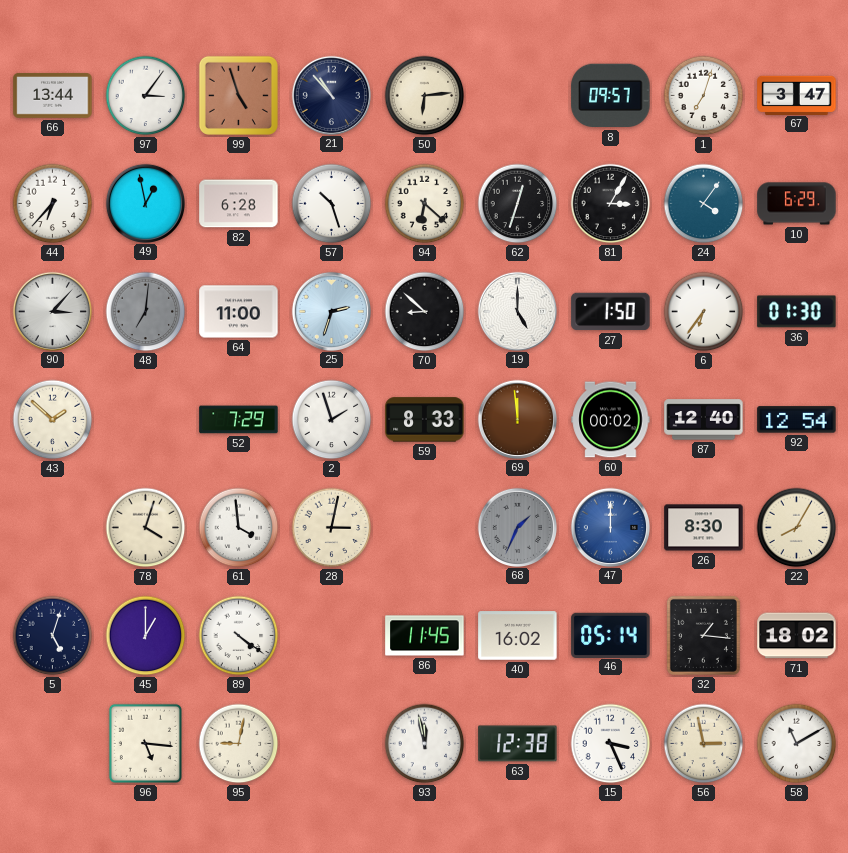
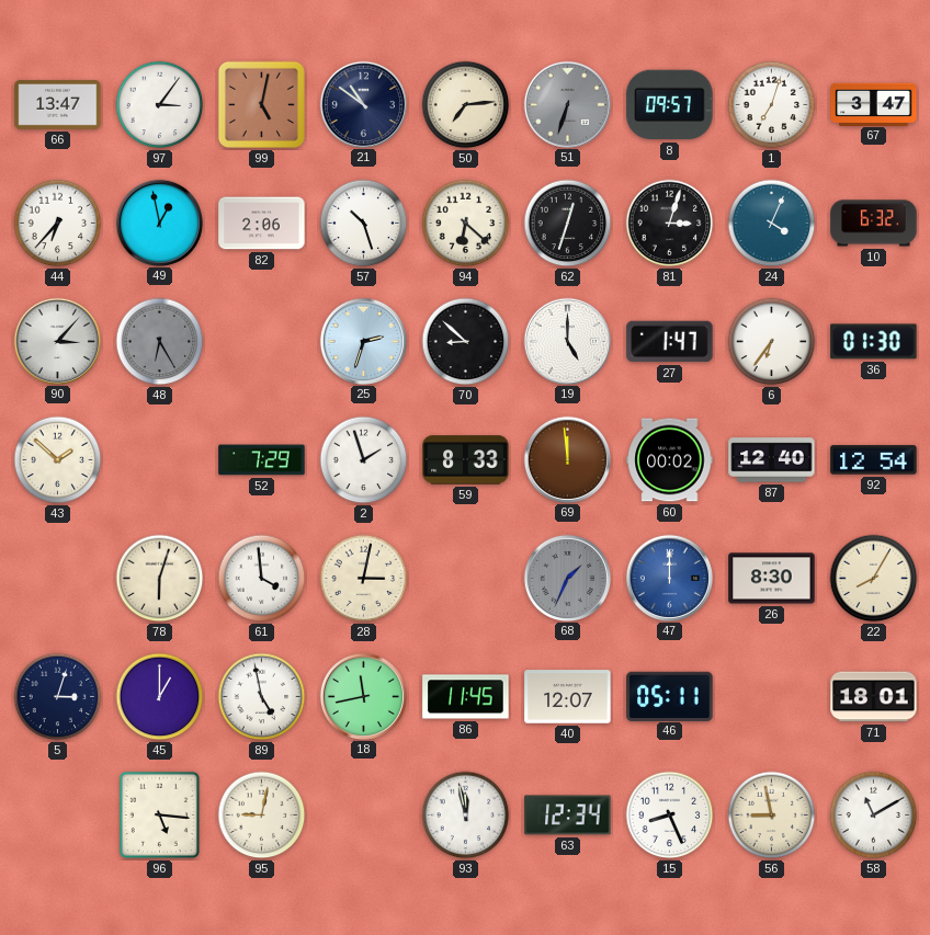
66: 13:44 -> 13:47 (58, 105)
99: 4:57 -> 5:02 (261, 104)
21: 10:53 -> 10:51 (363, 104)
50: 6:14 -> 7:14 (466, 105)
51: none -> 6:33 (567, 104)
82: 6:28 -> 2:06 (262, 224)
81: 3:05 -> 3:03 (670, 224)
24: 4:06 -> 4:04 (772, 224)
10: 6:29 -> 6:32 (874, 224)
48: 7:01 -> 6:25 (160, 342)
64: 11:00 -> none (239, 312)
27: 1:50 -> 1:47 (670, 342)
78: 4:03 -> 6:03 (160, 579)
5: 5:03 -> 3:03 (58, 697)
89: 4:21 -> 4:58 (262, 697)
18: none -> 11:43 (363, 696)
40: 16:02 -> 12:07 (568, 697)
46: 05:14 -> 05:11 (670, 696)
32: 1:16 -> none (703, 635)
71: 18:02 -> 18:01 (874, 697)
63: 12:38 -> 12:34 (568, 816)
15: 3:26 -> 8:26 (670, 816)
56: 2:58 -> 8:58 (772, 816)
